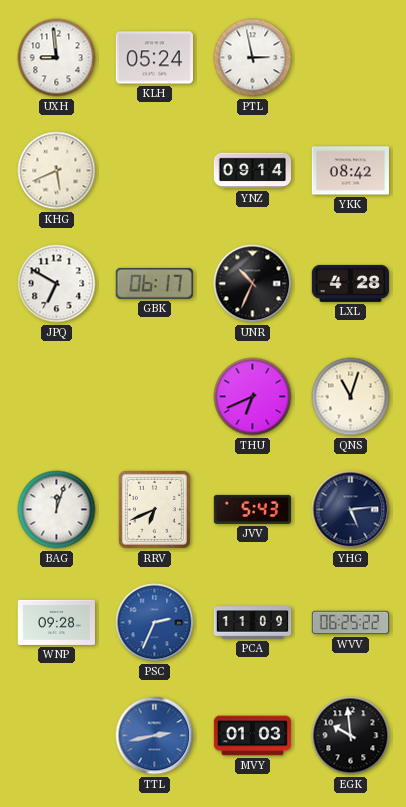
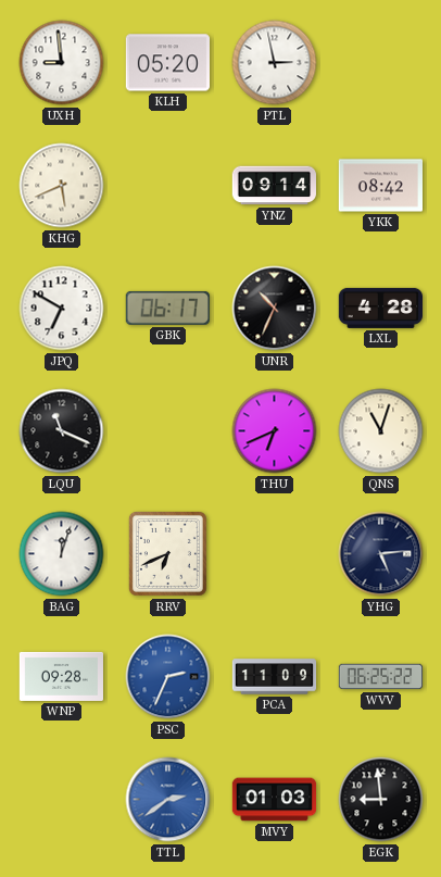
KLH: 05:24 -> 05:20 (167, 63)
LQU: none -> 11:19 (62, 431)
JVV: 5:43 -> none (252, 509)
TTL: 2:43 -> 2:39 (168, 800)
EGK: 9:59 -> 8:59 (381, 800)
